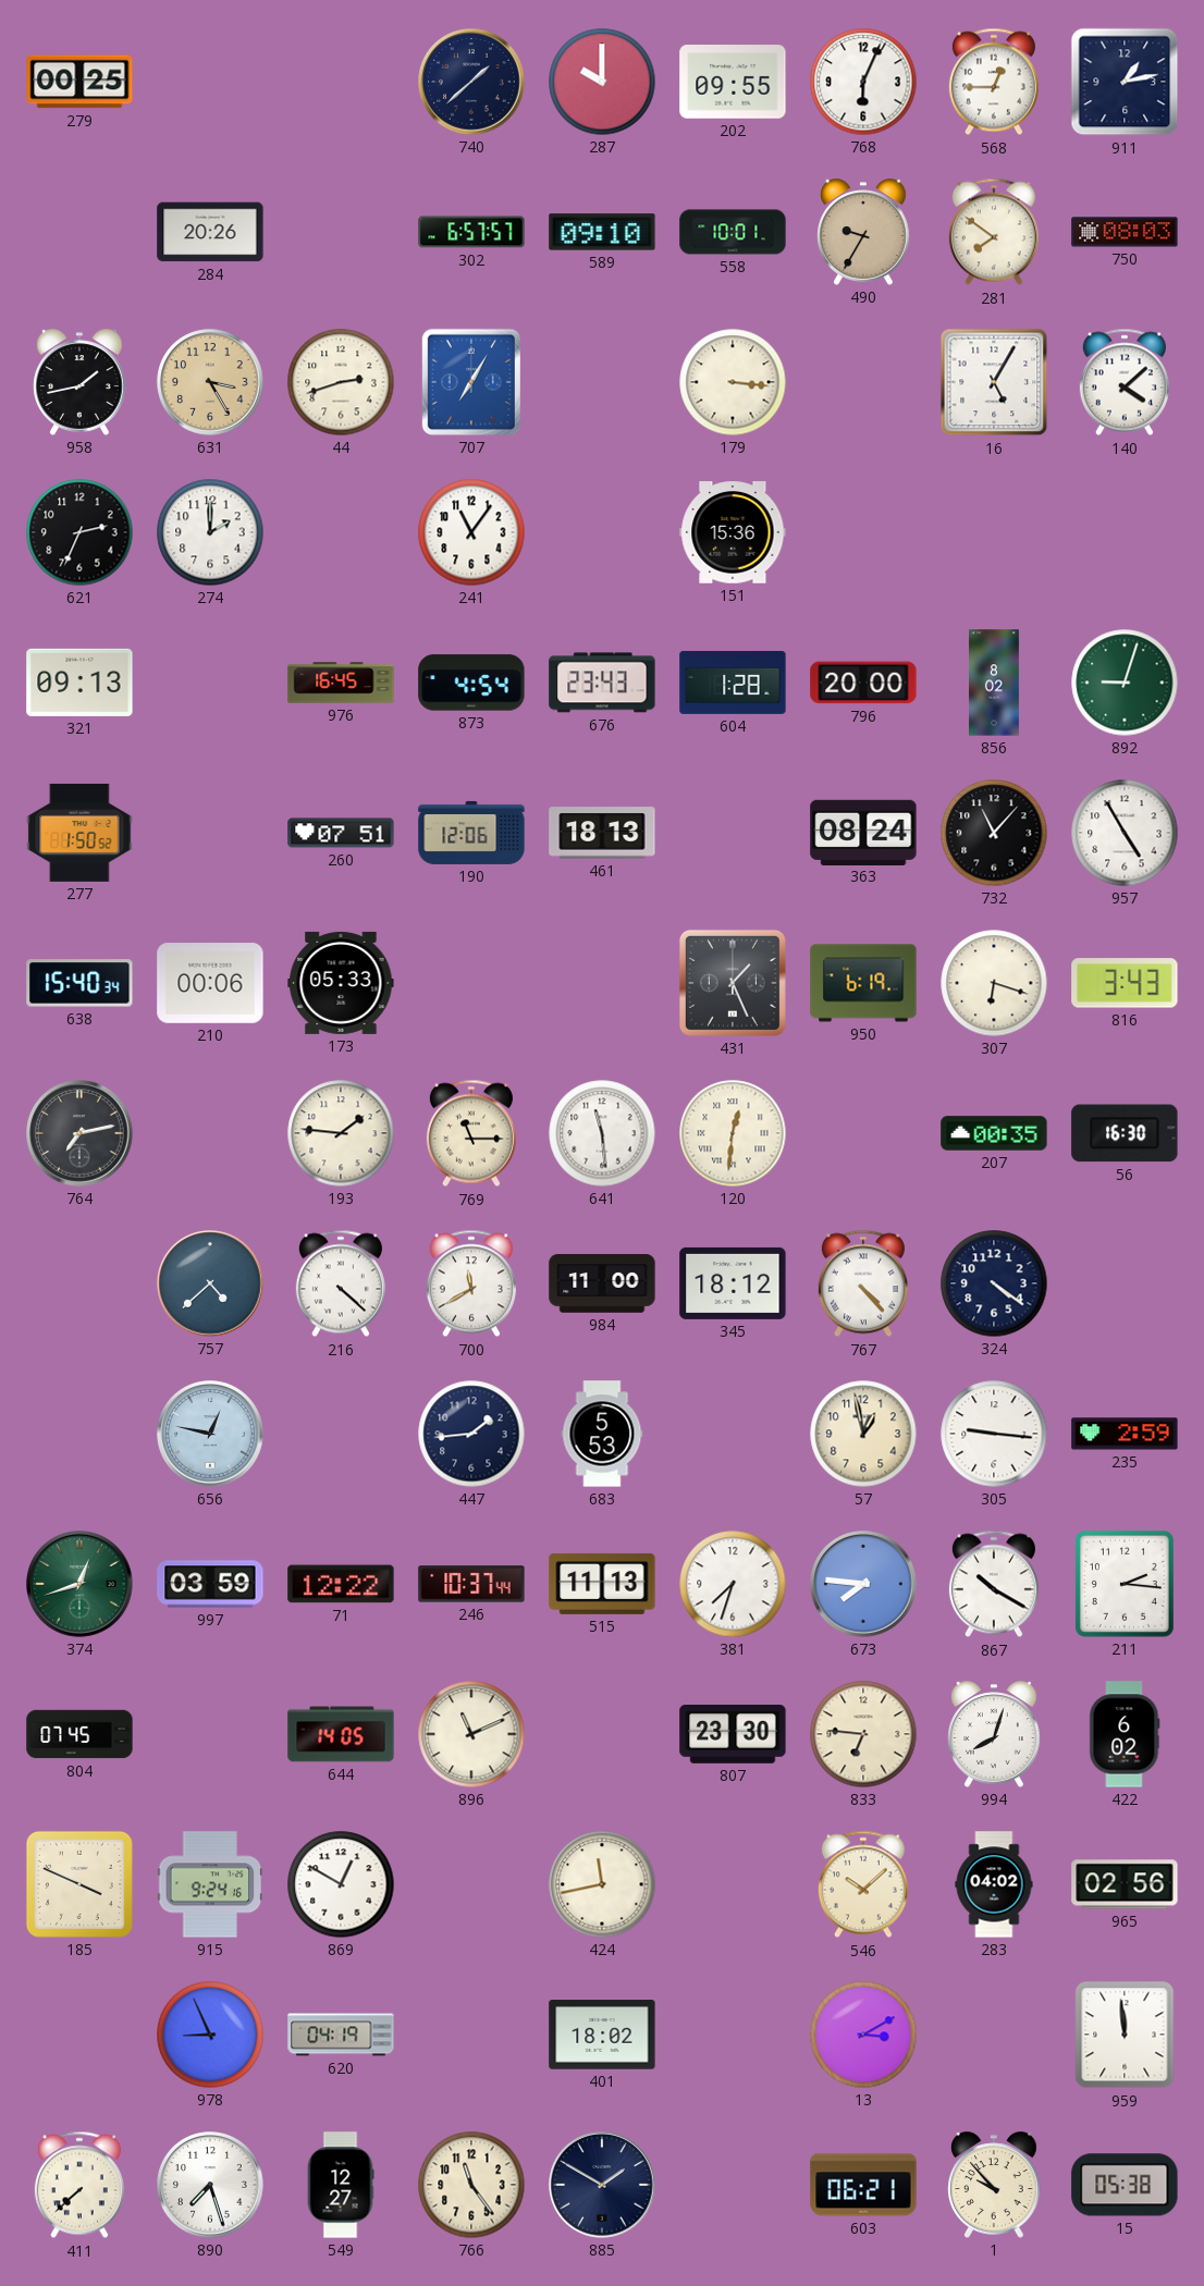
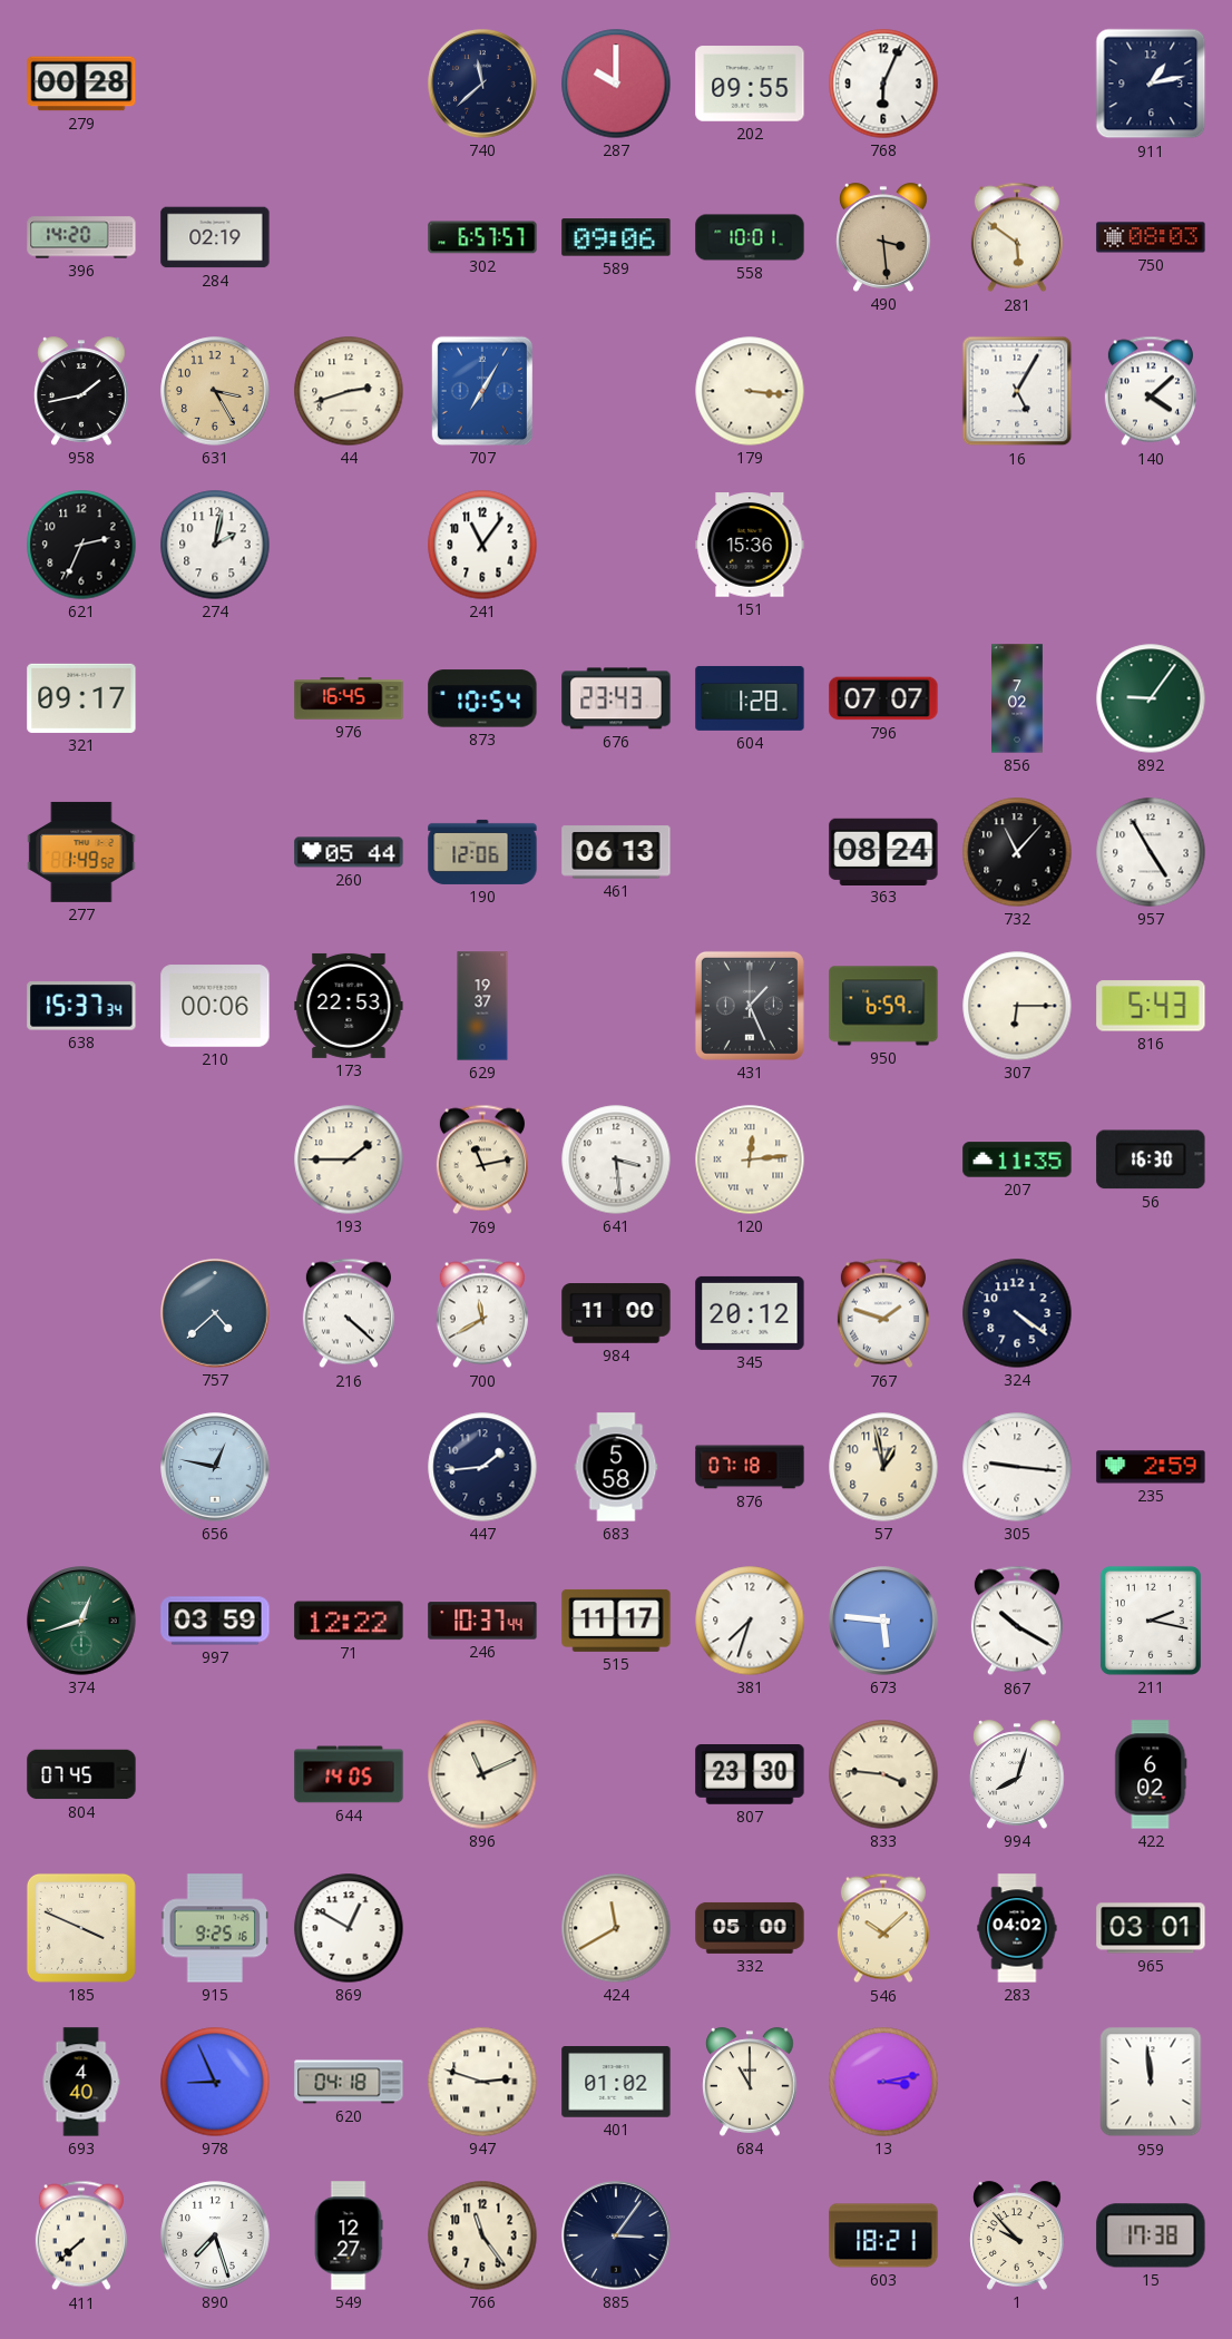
279: 00:25 -> 00:28 (81, 84)
740: 1:38 -> 11:38 (482, 84)
568: 12:45 -> none (994, 82)
396: none -> 14:20 (81, 237)
284: 20:26 -> 02:19 (215, 237)
589: 09:10 -> 09:06 (616, 237)
490: 9:35 -> 3:29 (883, 237)
281: 7:51 -> 5:51 (1017, 237)
274: 2:00 -> 2:02 (215, 545)
321: 09:13 -> 09:17 (81, 698)
873: 4:54 -> 10:54 (482, 698)
796: 20:00 -> 07:07 (883, 698)
856: 8:02 -> 7:02 (1018, 698)
892: 9:03 -> 9:06 (1151, 698)
277: 1:50 -> 1:49 (81, 852)
260: 07:51 -> 05:44 (349, 852)
461: 18:13 -> 06:13 (616, 852)
638: 15:40 -> 15:37 (81, 1006)
173: 05:33 -> 22:53 (349, 1006)
629: none -> 19:37 (482, 1006)
950: 6:19 -> 6:59 (883, 1006)
307: 6:18 -> 6:15 (1017, 1006)
816: 3:43 -> 5:43 (1151, 1006)
764: 7:13 -> none (79, 1133)
193: 1:46 -> 1:45 (349, 1159)
769: 11:15 -> 11:13 (482, 1159)
641: 11:29 -> 3:29 (616, 1159)
120: 12:31 -> 12:14 (750, 1159)
207: 00:35 -> 11:35 (1017, 1159)
345: 18:12 -> 20:12 (750, 1313)
767: 4:23 -> 1:48 (883, 1313)
683: 5:53 -> 5:58 (616, 1467)
876: none -> 07:18 (750, 1467)
515: 11:13 -> 11:17 (616, 1621)
673: 7:46 -> 5:46 (883, 1621)
211: 2:16 -> 2:17 (1151, 1621)
833: 6:46 -> 3:46 (883, 1774)
915: 9:24 -> 9:25 (215, 1928)
424: 11:43 -> 11:40 (616, 1928)
332: none -> 05:00 (750, 1928)
965: 02:56 -> 03:01 (1151, 1928)
693: none -> 4:40 (81, 2082)
620: 04:19 -> 04:18 (349, 2082)
947: none -> 2:48 (482, 2082)
401: 18:02 -> 01:02 (616, 2082)
684: none -> 11:00 (750, 2082)
13: 3:10 -> 3:13 (883, 2082)
885: 1:50 -> 3:06 (616, 2235)
603: 06:21 -> 18:21 (883, 2235)
15: 05:38 -> 17:38 (1151, 2235)
